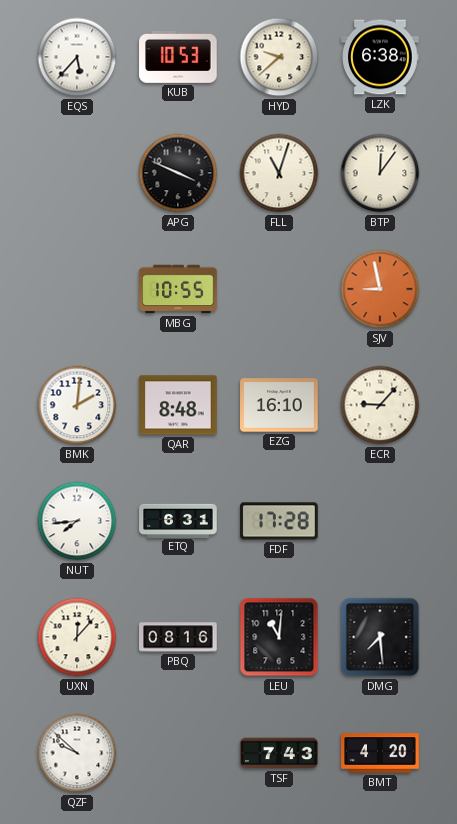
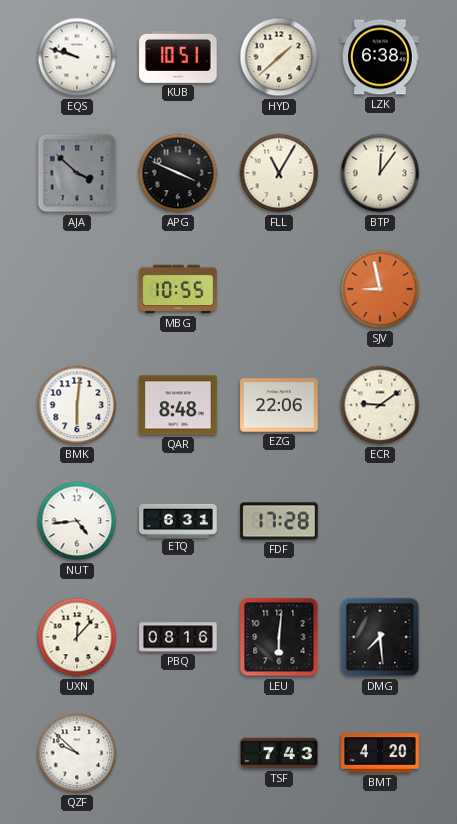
EQS: 5:37 -> 9:48 (77, 57)
KUB: 10:53 -> 10:51 (178, 57)
HYD: 9:38 -> 1:38 (279, 57)
AJA: none -> 3:52 (77, 173)
FLL: 11:03 -> 11:05 (279, 173)
BMK: 2:01 -> 6:01 (77, 405)
EZG: 16:10 -> 22:06 (279, 405)
ECR: 9:07 -> 9:09 (380, 405)
NUT: 7:44 -> 4:44 (77, 521)
LEU: 11:01 -> 6:01 (279, 637)
